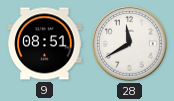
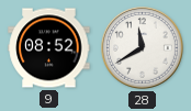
9: 08:51 -> 08:52 (49, 48)
